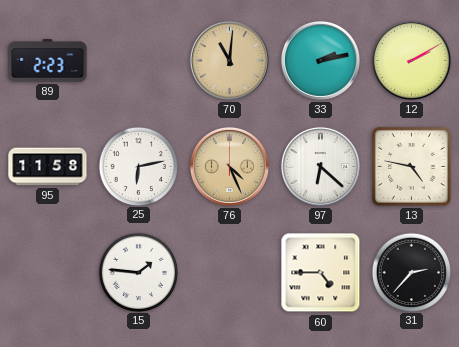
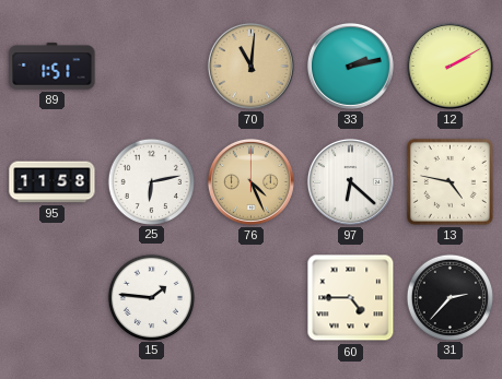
89: 2:23 -> 1:51 (52, 67)
